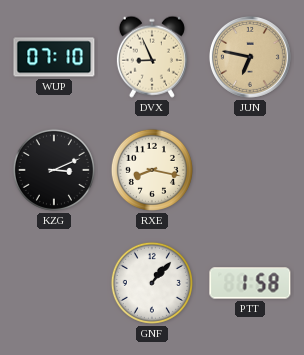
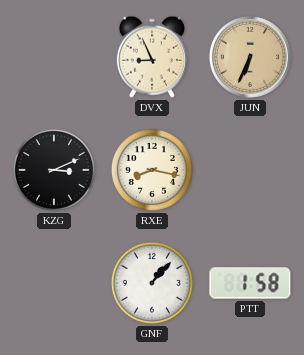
WUP: 07:10 -> none (54, 57)
JUN: 6:47 -> 6:34 (250, 57)
